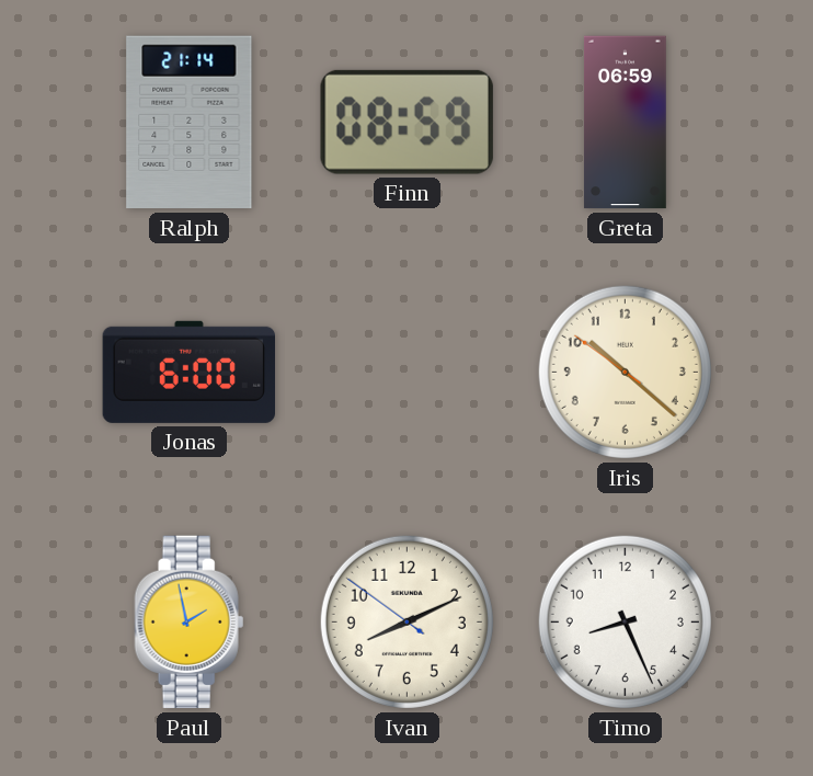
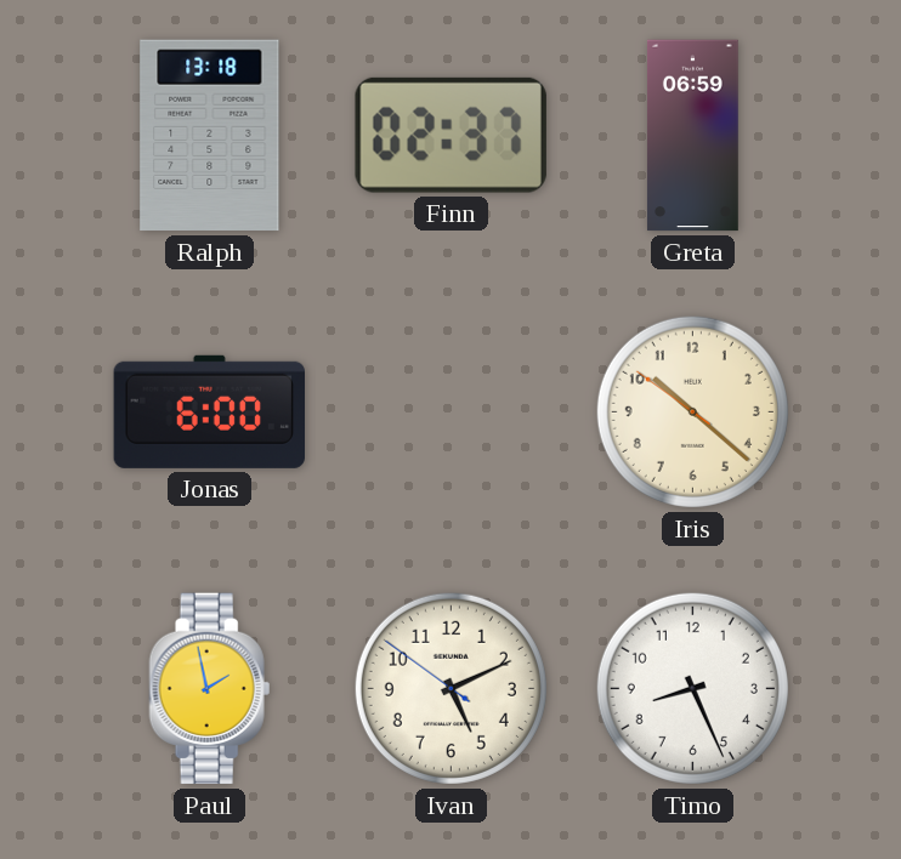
Ralph: 21:14 -> 13:18 (210, 136)
Finn: 08:59 -> 02:37 (450, 135)
Ivan: 8:10 -> 5:10 (450, 688)
